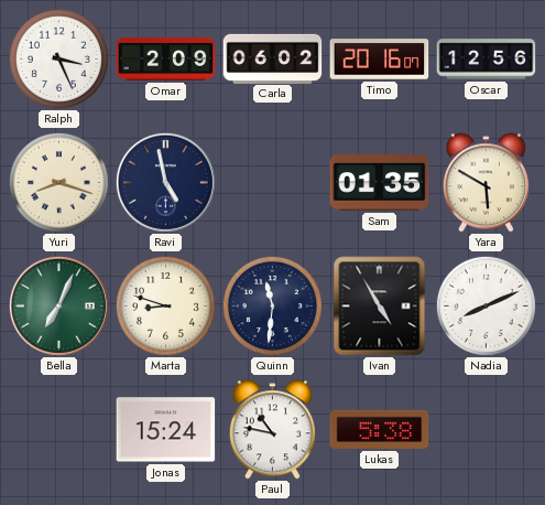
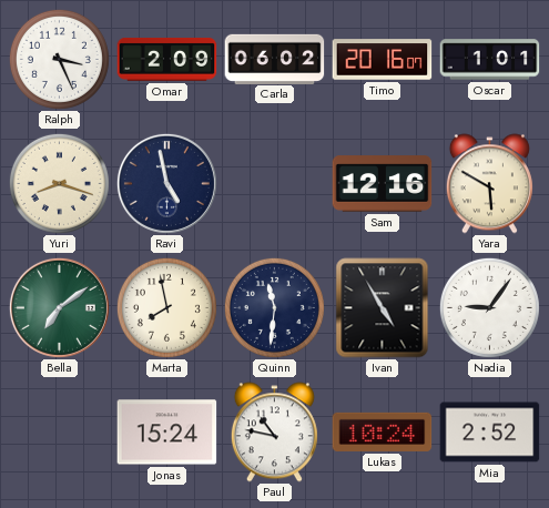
Oscar: 12:56 -> 1:01 (490, 60)
Sam: 01:35 -> 12:16 (383, 184)
Bella: 7:04 -> 7:09 (59, 307)
Marta: 8:48 -> 7:58 (166, 307)
Nadia: 8:11 -> 9:06 (489, 307)
Lukas: 5:38 -> 10:24 (383, 431)
Mia: none -> 2:52 (490, 433)
